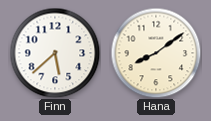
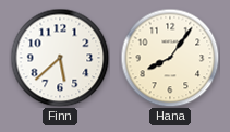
Hana: 8:09 -> 8:06 (170, 58)
